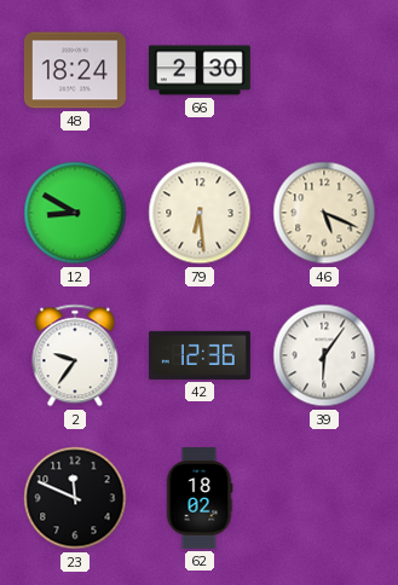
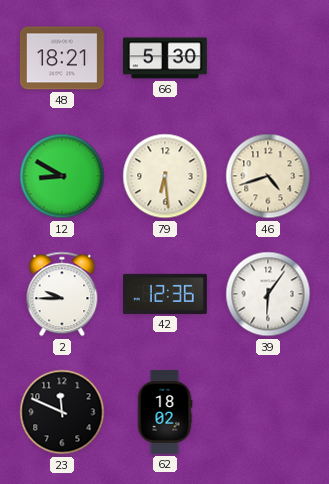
48: 18:24 -> 18:21 (62, 58)
66: 2:30 -> 5:30 (165, 58)
46: 5:19 -> 4:42 (268, 176)
2: 9:36 -> 9:45 (62, 294)
